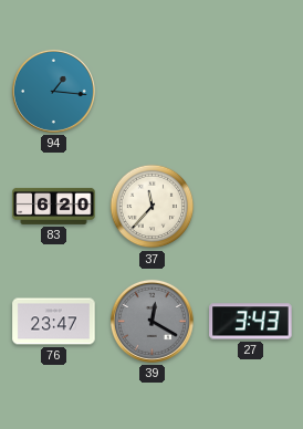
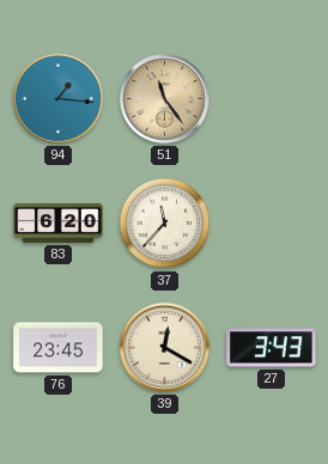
51: none -> 11:24 (164, 98)
76: 23:47 -> 23:45 (59, 348)
39 dial: grey -> cream (164, 347)
